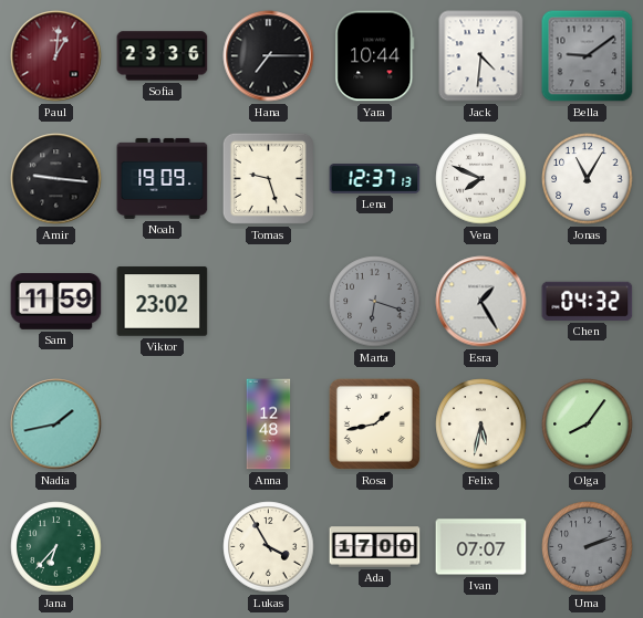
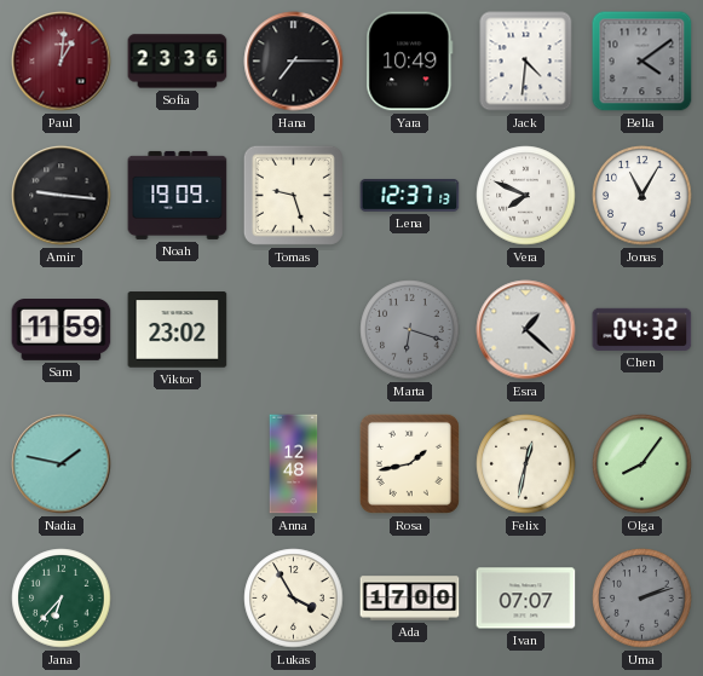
Yara: 10:44 -> 10:49 (410, 62)
Bella: 9:09 -> 4:09 (643, 62)
Esra: 1:25 -> 1:22 (526, 330)
Nadia: 1:43 -> 1:47 (62, 464)
Felix: 5:32 -> 12:32 (526, 464)
